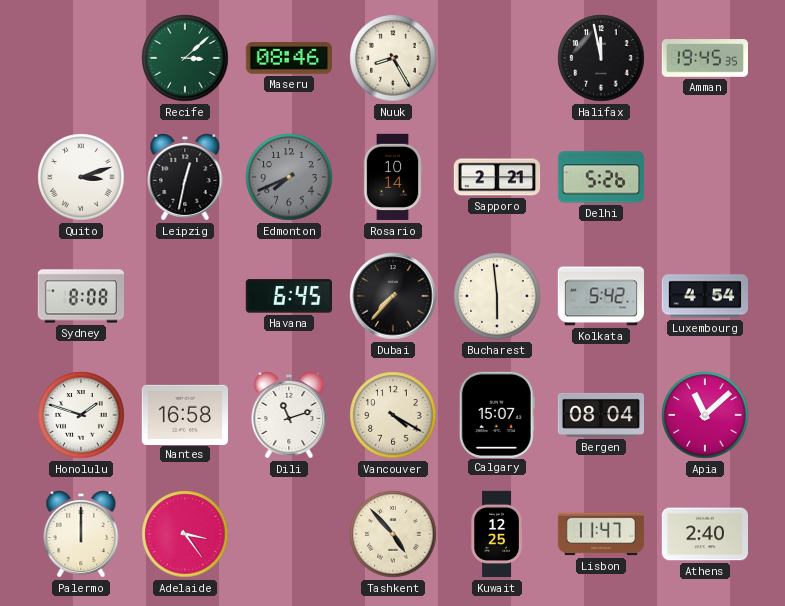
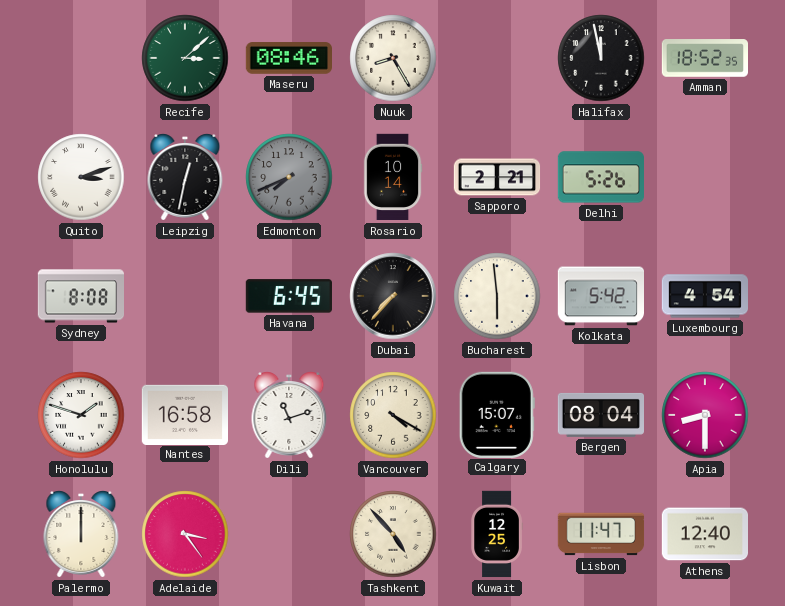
Amman: 19:45 -> 18:52 (705, 58)
Apia: 11:08 -> 8:30 (705, 415)
Athens: 2:40 -> 12:40 (704, 534)
